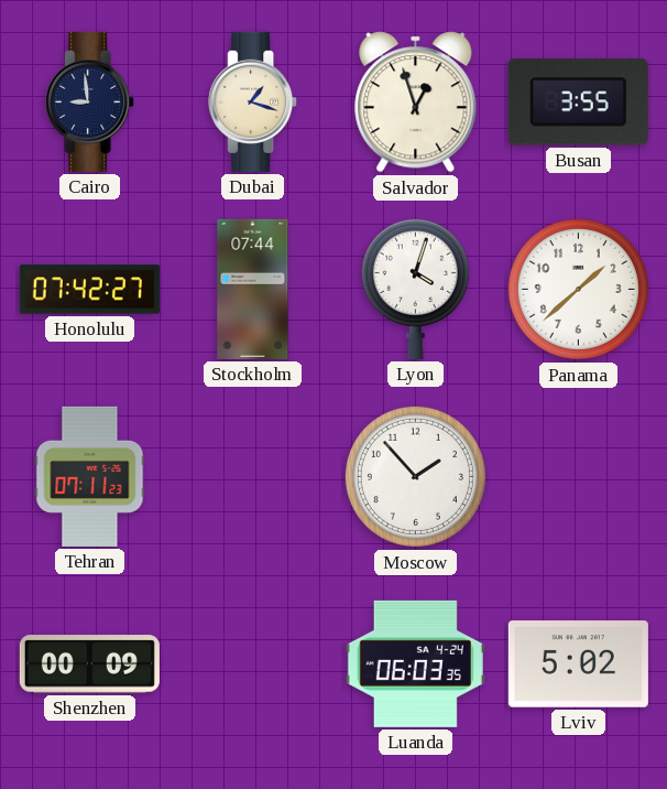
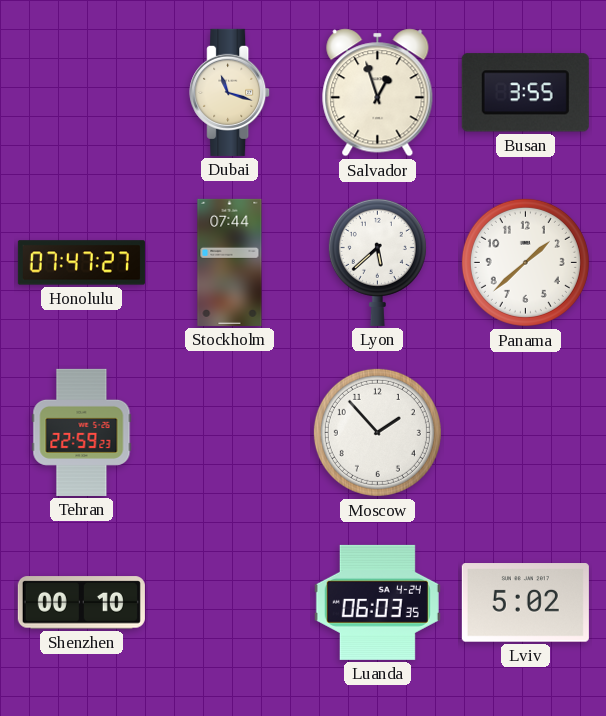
Cairo: 8:59 -> none (90, 101)
Dubai: 1:18 -> 11:18 (230, 92)
Honolulu: 07:42 -> 07:47 (81, 263)
Lyon: 4:03 -> 5:38 (377, 262)
Tehran: 07:11 -> 22:59 (82, 432)
Shenzhen: 00:09 -> 00:10 (81, 603)
